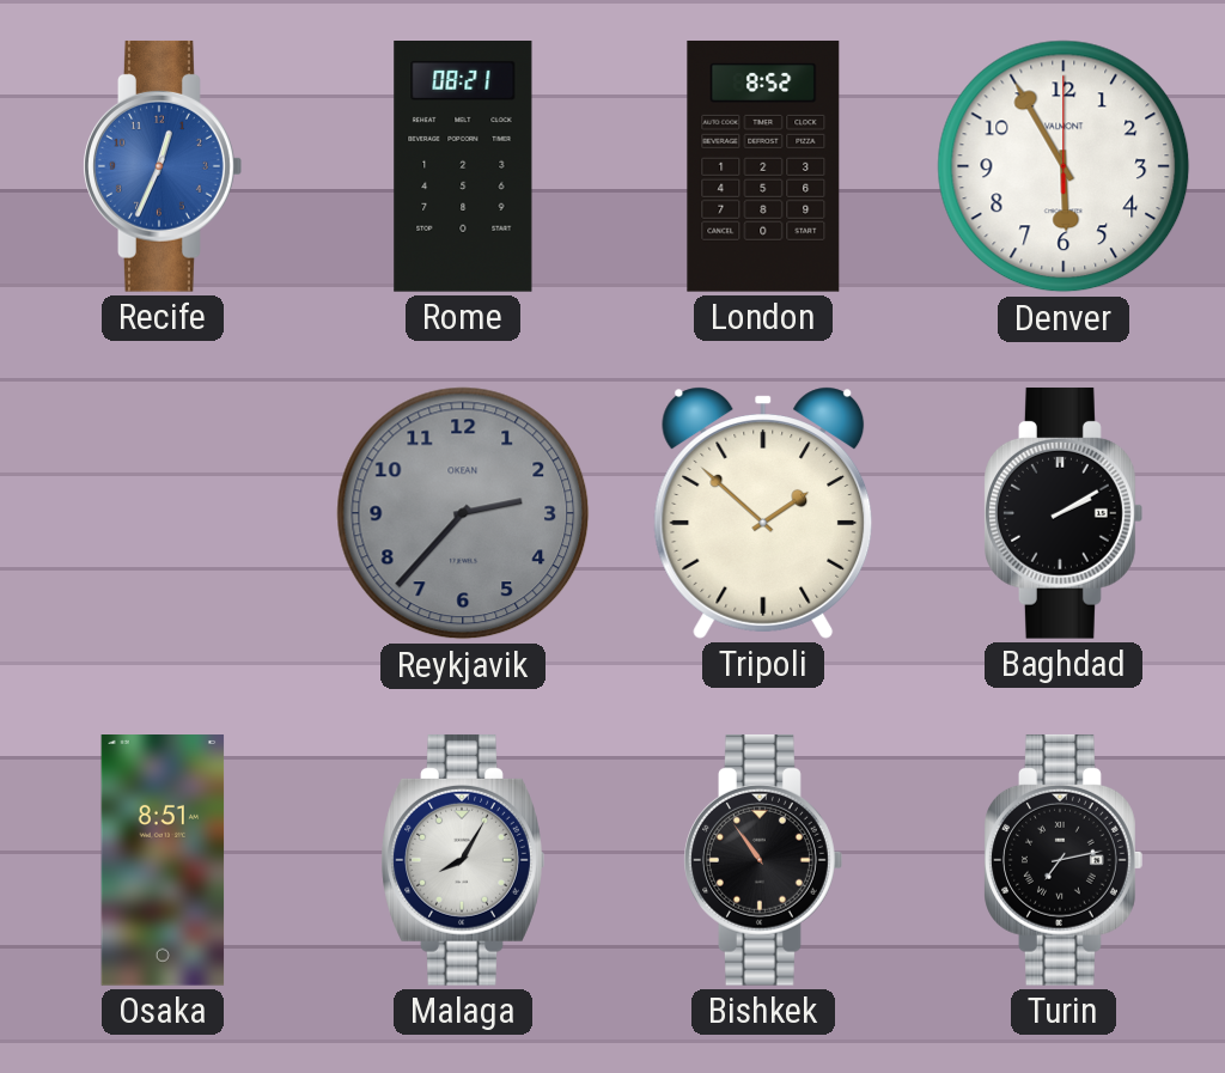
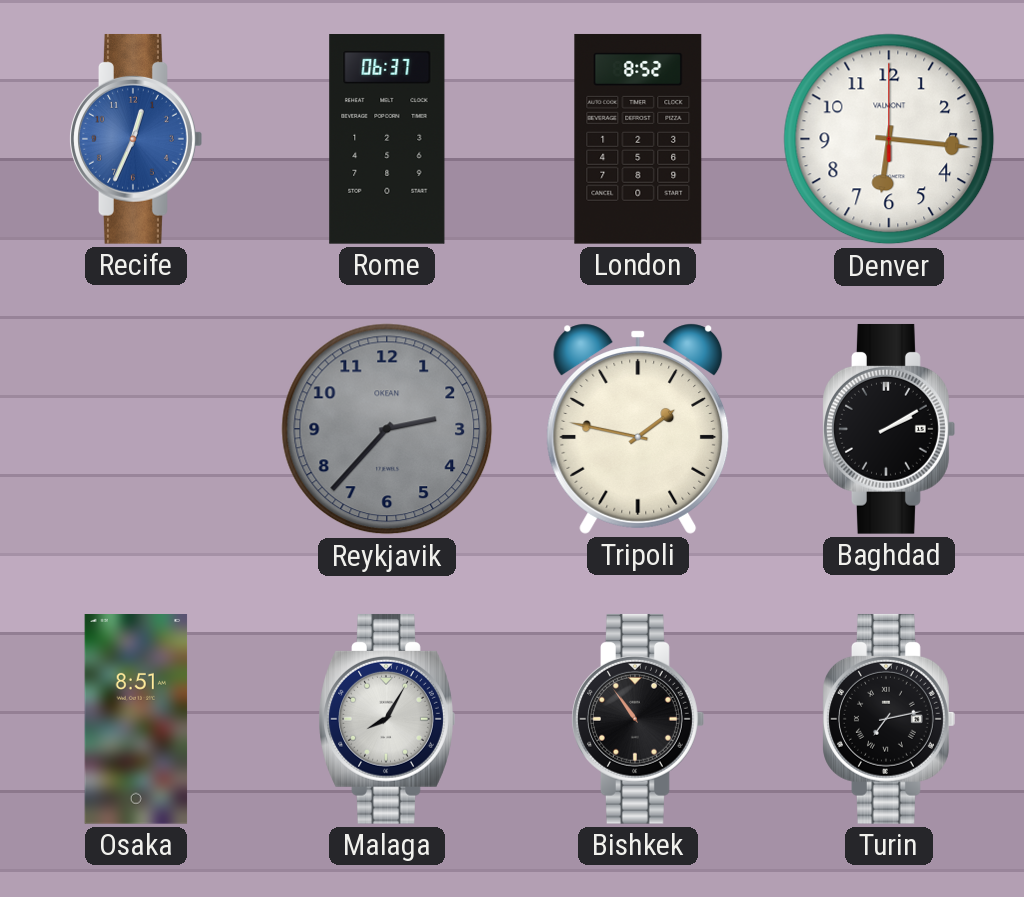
Rome: 08:21 -> 06:37 (387, 140)
Denver: 5:55 -> 6:16 (889, 139)
Tripoli: 1:52 -> 1:47 (638, 429)
